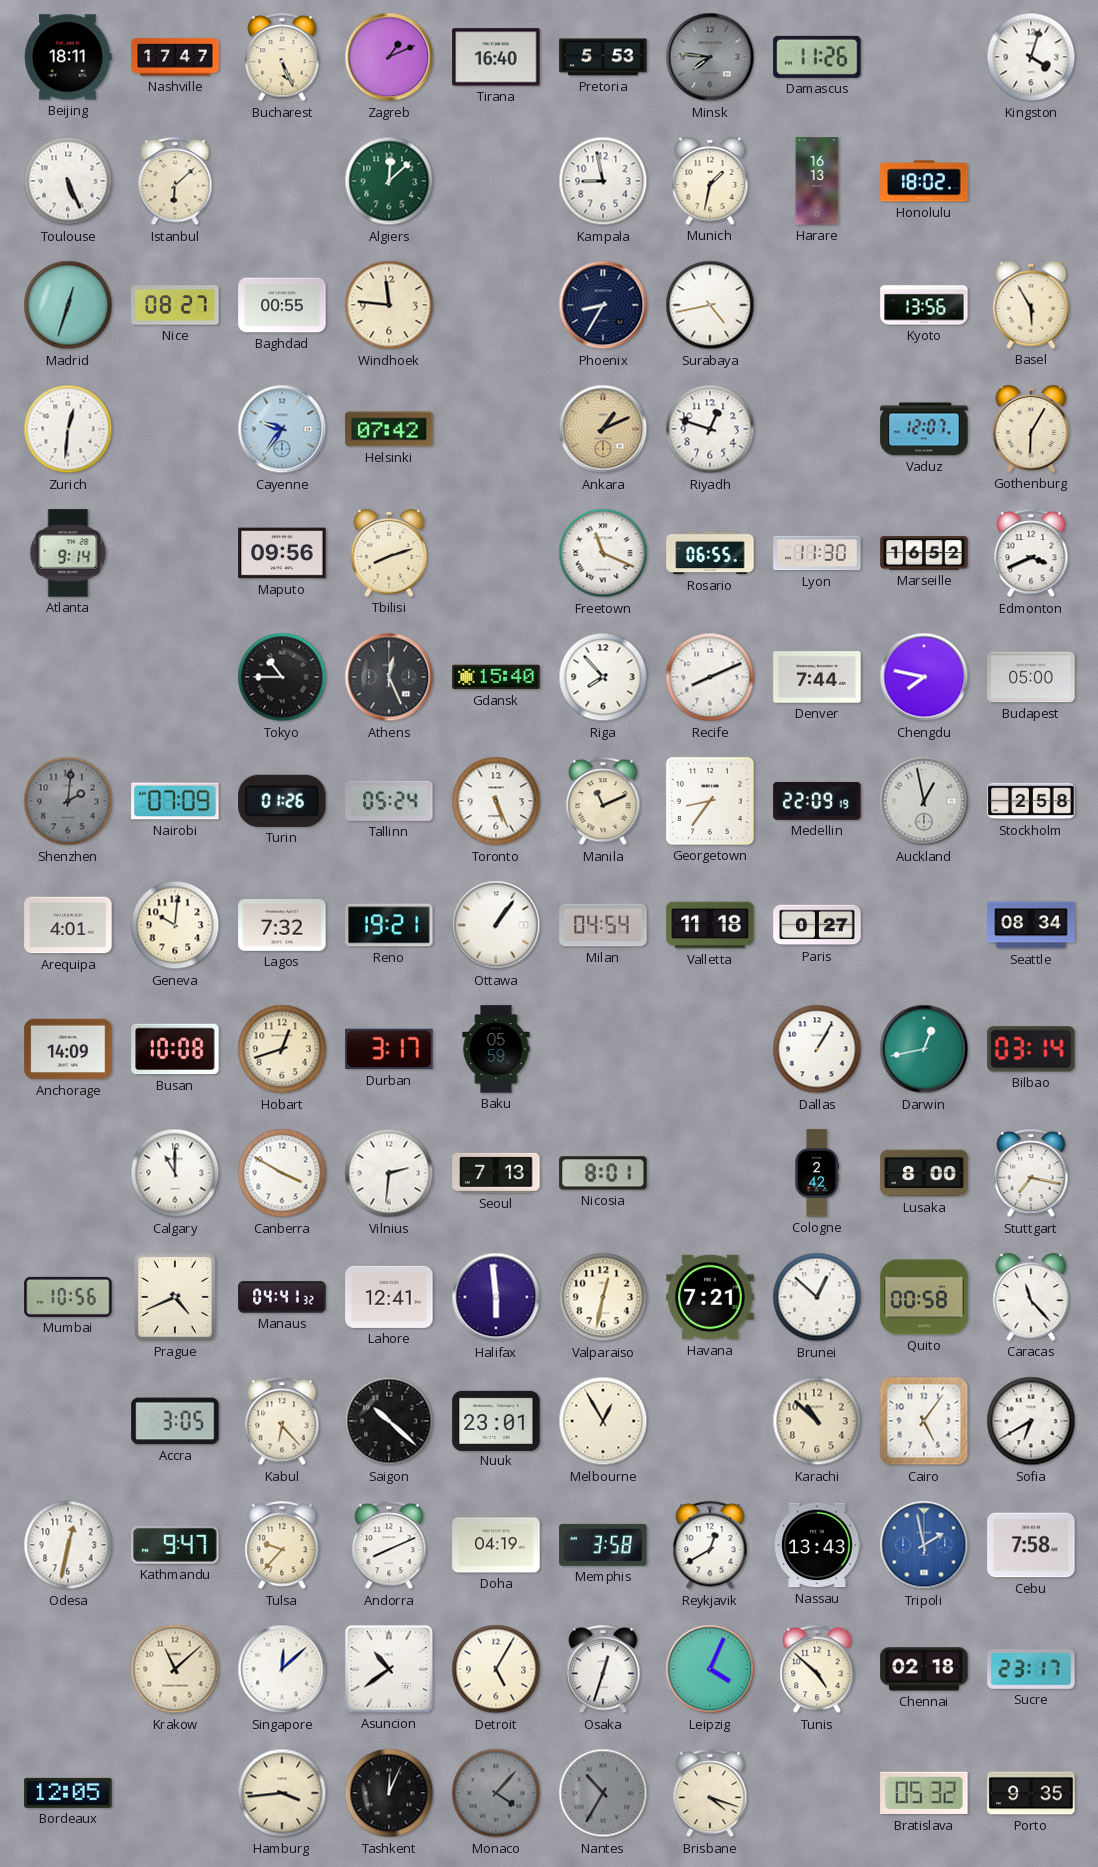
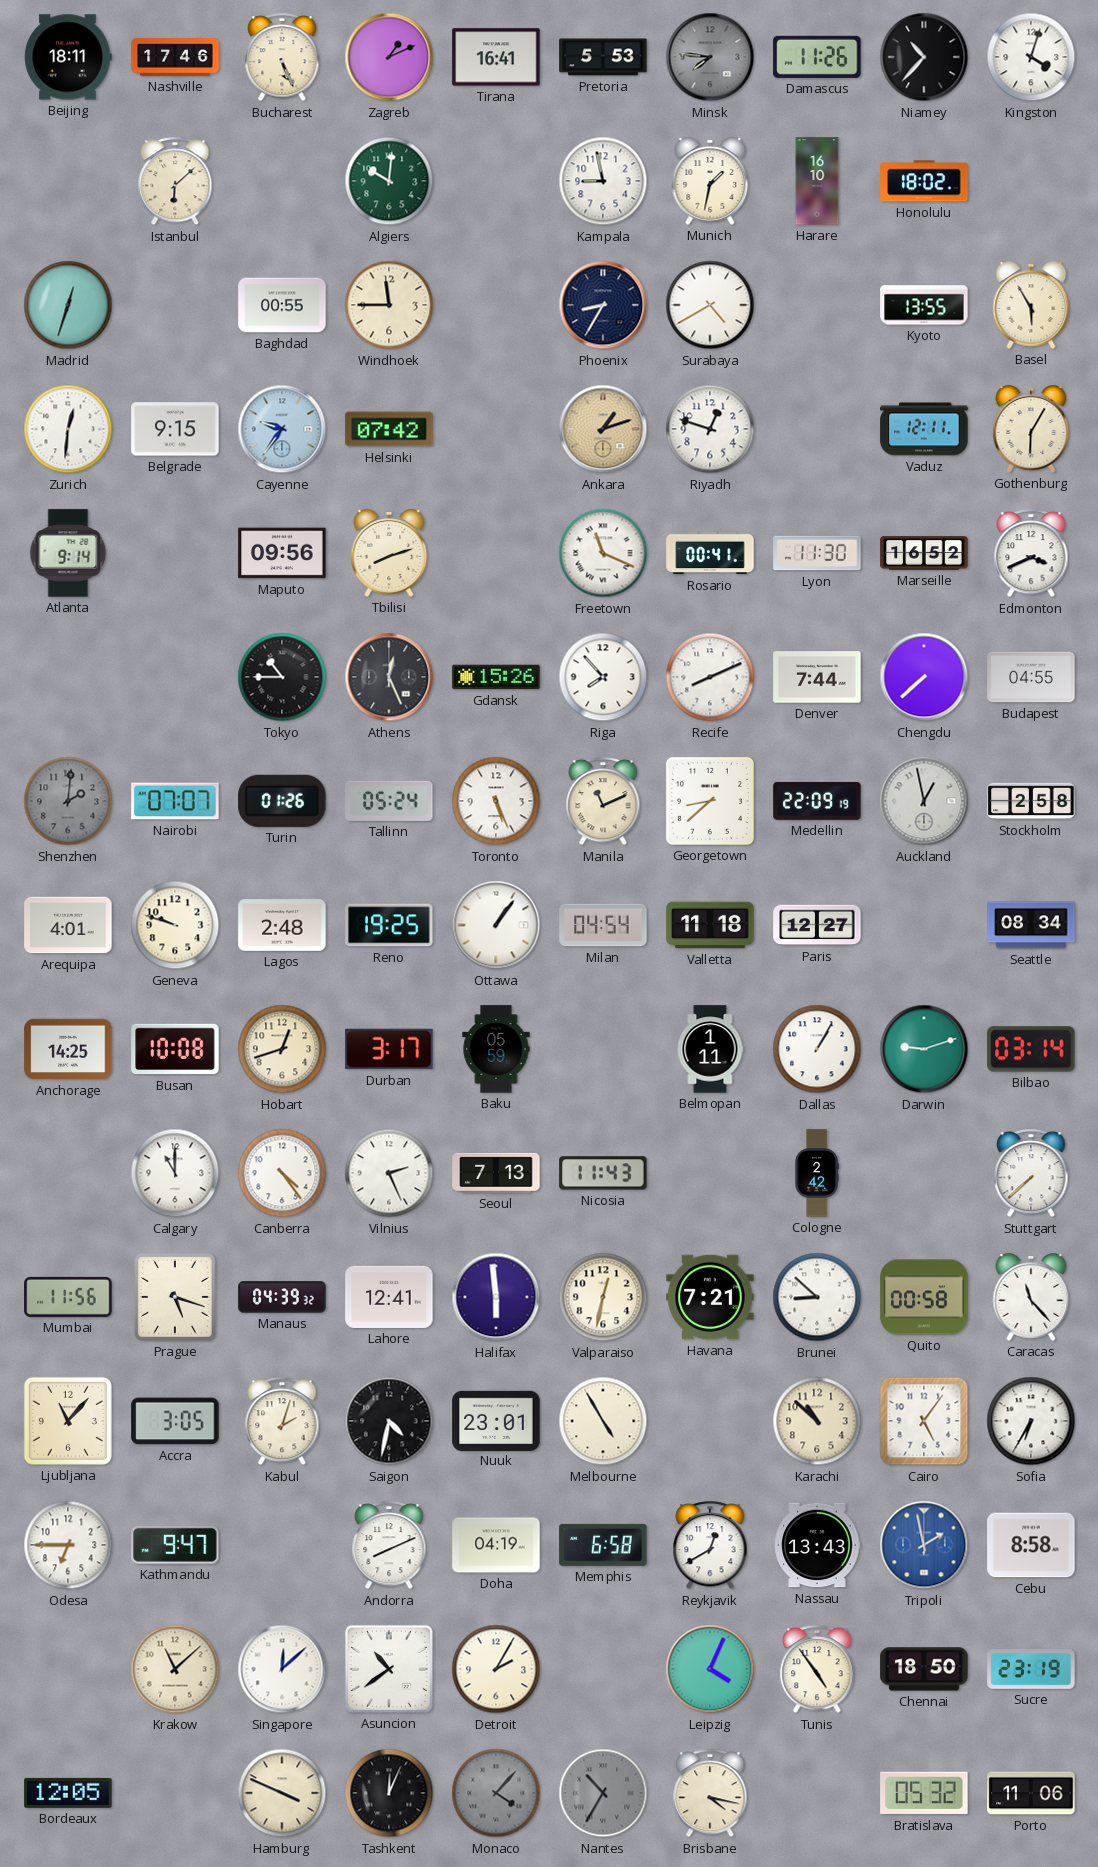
Nashville: 17:47 -> 17:46 (175, 57)
Tirana: 16:40 -> 16:41 (496, 57)
Niamey: none -> 10:37 (924, 57)
Toulouse: 5:26 -> none (68, 181)
Algiers: 12:08 -> 10:01 (389, 181)
Harare: 16:13 -> 16:10 (817, 181)
Nice: 08:27 -> none (175, 305)
Windhoek: 11:46 -> 11:45 (389, 305)
Surabaya: 4:43 -> 4:40 (710, 305)
Kyoto: 13:56 -> 13:55 (924, 305)
Belgrade: none -> 9:15 (175, 429)
Ankara: 1:11 -> 1:12 (603, 429)
Vaduz: 12:07 -> 12:11 (924, 429)
Rosario: 06:55 -> 00:41 (710, 553)
Gdansk: 15:40 -> 15:26 (496, 677)
Chengdu: 7:47 -> 7:38 (924, 677)
Budapest: 05:00 -> 04:55 (1031, 677)
Nairobi: 07:09 -> 07:07 (175, 801)
Georgetown: 8:36 -> 8:38 (710, 801)
Geneva: 10:01 -> 9:48 (175, 925)
Lagos: 7:32 -> 2:48 (282, 926)
Reno: 19:21 -> 19:25 (389, 925)
Paris: 0:27 -> 12:27 (817, 925)
Anchorage: 14:09 -> 14:25 (68, 1049)
Belmopan: none -> 1:11 (710, 1049)
Darwin: 12:43 -> 9:12 (924, 1049)
Canberra: 3:50 -> 4:24 (282, 1173)
Vilnius: 2:31 -> 2:26 (389, 1173)
Nicosia: 8:01 -> 11:43 (603, 1173)
Lusaka: 8:00 -> none (924, 1173)
Stuttgart: 7:17 -> 7:38 (1031, 1174)
Mumbai: 10:56 -> 11:56 (68, 1297)
Prague: 4:41 -> 5:18 (176, 1298)
Manaus: 04:41 -> 04:39 (282, 1297)
Brunei: 12:52 -> 8:52 (817, 1297)
Ljubljana: none -> 11:07 (68, 1421)
Kabul: 6:23 -> 2:03 (282, 1422)
Saigon: 10:22 -> 4:32 (389, 1421)
Melbourne: 12:55 -> 4:55 (603, 1421)
Sofia: 6:40 -> 6:35 (1031, 1421)
Odesa: 12:32 -> 6:45 (68, 1545)
Tulsa: 9:37 -> none (282, 1546)
Memphis: 3:58 -> 6:58 (603, 1545)
Cebu: 7:58 -> 8:58 (1031, 1545)
Detroit: 5:05 -> 2:05 (496, 1669)
Osaka: 12:33 -> none (603, 1670)
Tunis: 4:52 -> 4:54 (817, 1670)
Chennai: 02:18 -> 18:50 (924, 1669)
Sucre: 23:17 -> 23:19 (1031, 1670)
Hamburg: 3:44 -> 3:49 (282, 1793)
Brisbane: 4:18 -> 4:17 (710, 1794)
Porto: 9:35 -> 11:06 (1031, 1793)
